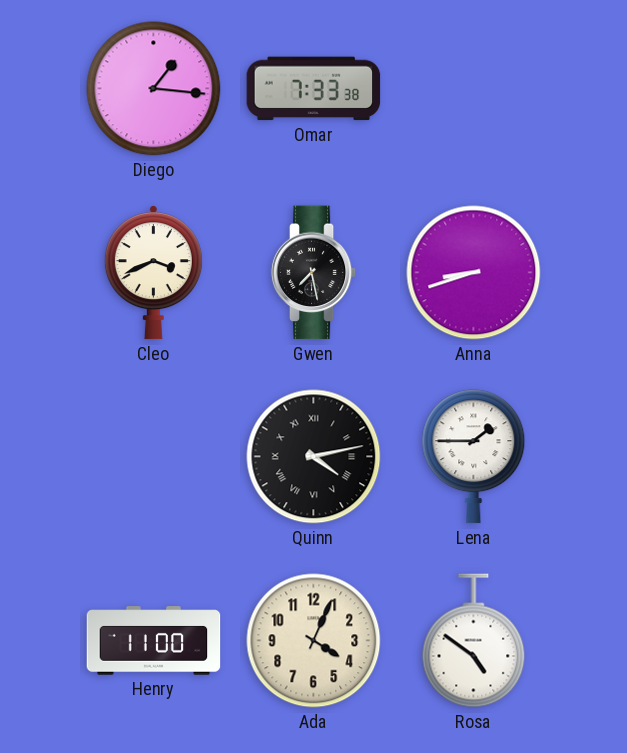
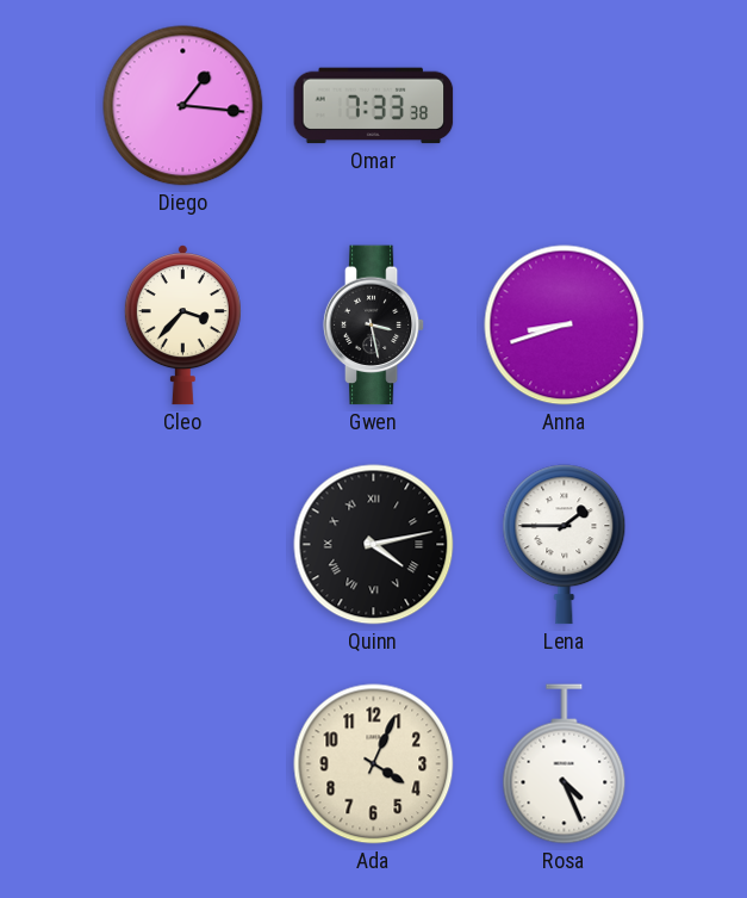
Cleo: 3:41 -> 3:37 (182, 326)
Gwen: 7:28 -> 3:28 (374, 326)
Henry: 11:00 -> none (154, 641)
Rosa: 4:51 -> 4:26 (565, 764)
